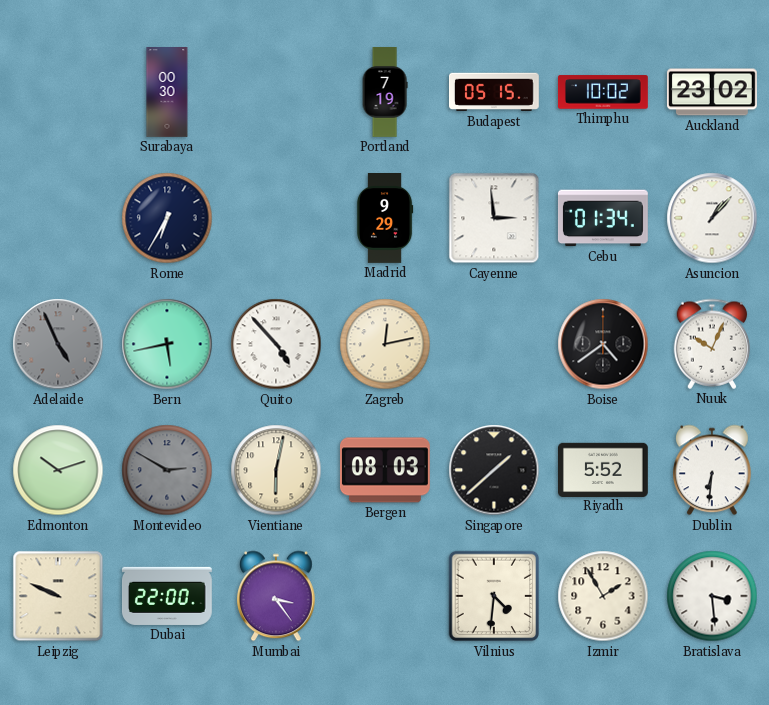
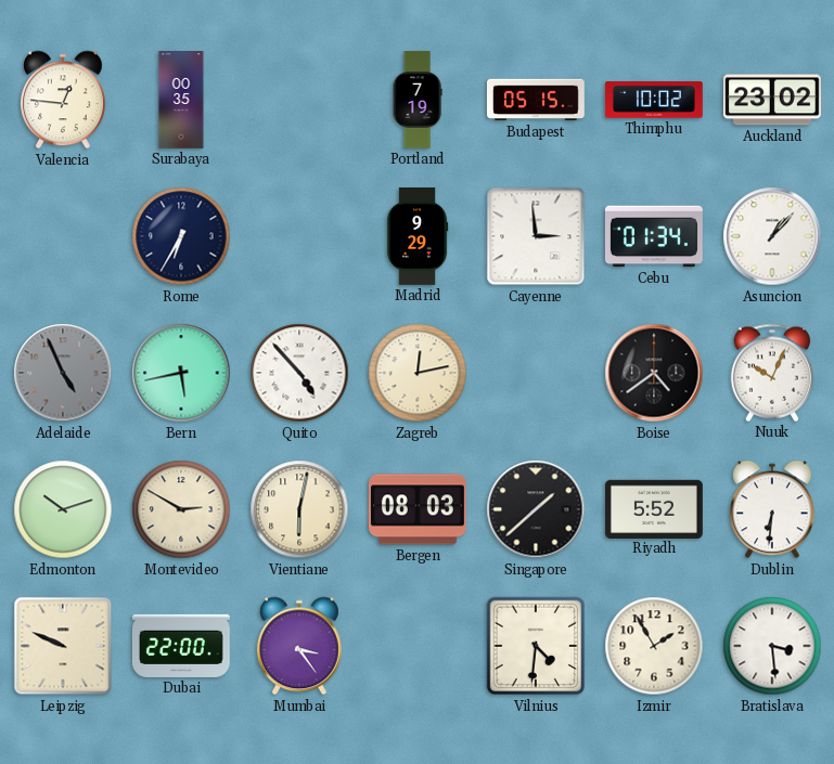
Valencia: none -> 12:46 (64, 100)
Surabaya: 00:30 -> 00:35 (181, 101)
Montevideo dial: grey -> cream (181, 509)
